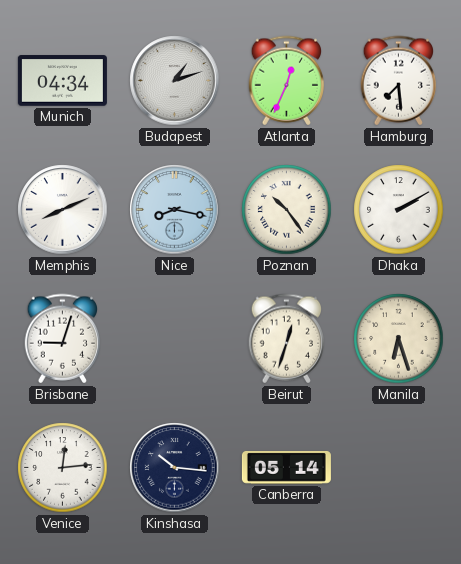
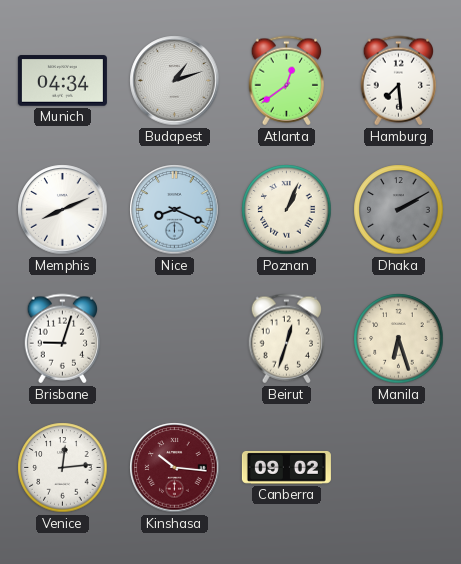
Atlanta: 12:34 -> 12:39 (287, 81)
Nice: 8:17 -> 8:19 (175, 210)
Poznan: 10:24 -> 1:04 (287, 210)
Dhaka dial: white -> grey (399, 210)
Kinshasa dial: navy -> burgundy (175, 468)
Canberra: 05:14 -> 09:02 (286, 467)
